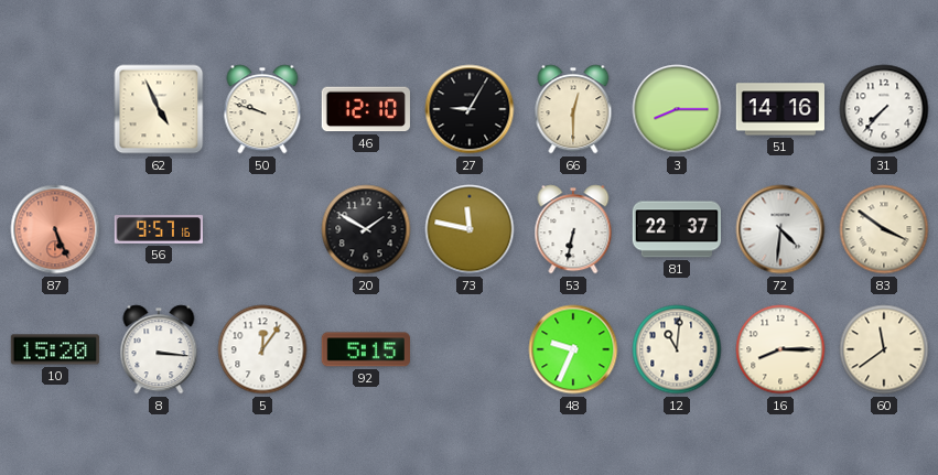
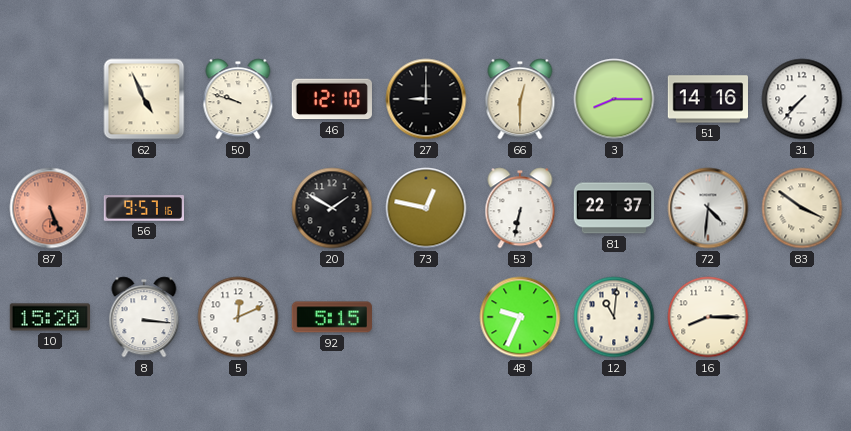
27: 9:05 -> 9:00 (426, 99)
73: 11:47 -> 12:47 (426, 208)
5: 12:06 -> 12:11 (238, 317)
60: 11:39 -> none (884, 349)
